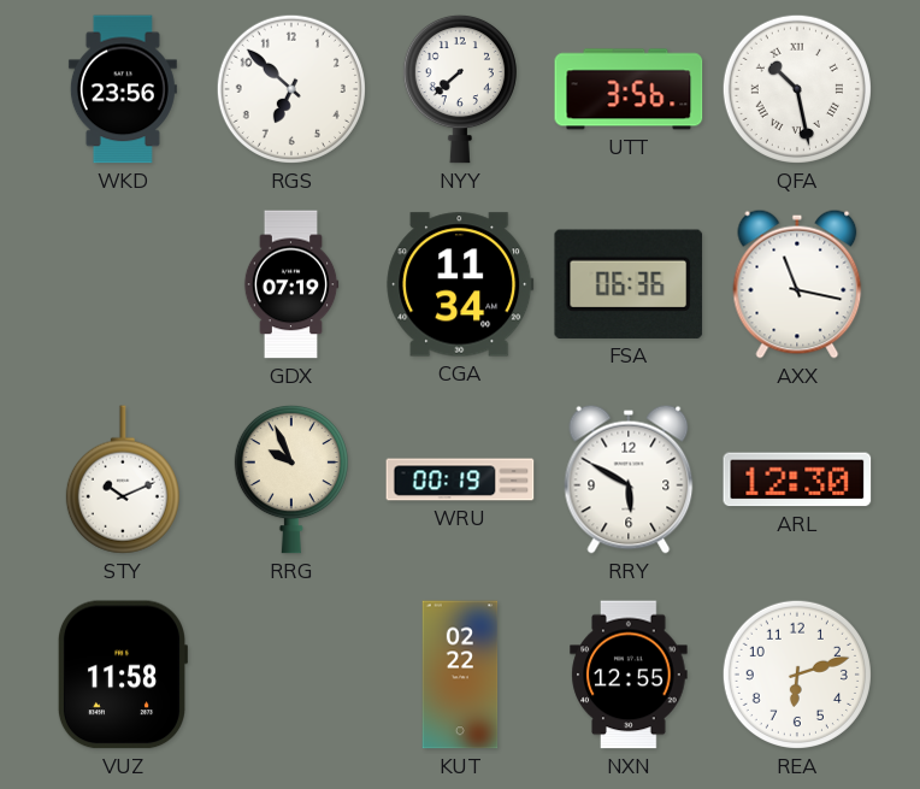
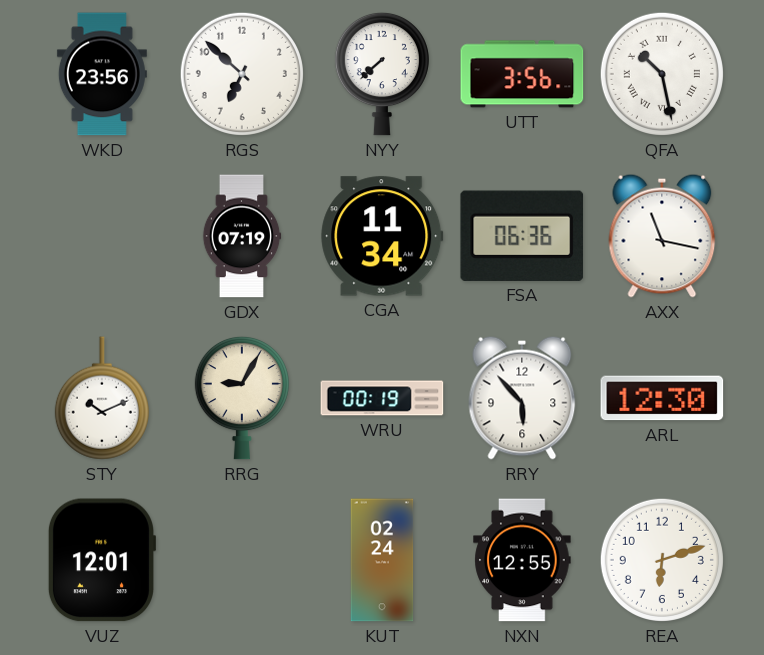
RRG: 9:56 -> 9:05 (242, 398)
RRY: 5:50 -> 5:53 (522, 398)
VUZ: 11:58 -> 12:01 (101, 560)
KUT: 02:22 -> 02:24 (382, 560)
